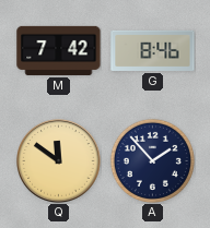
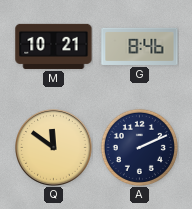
M: 7:42 -> 10:21 (54, 46)
A: 1:53 -> 2:11 (139, 147)
